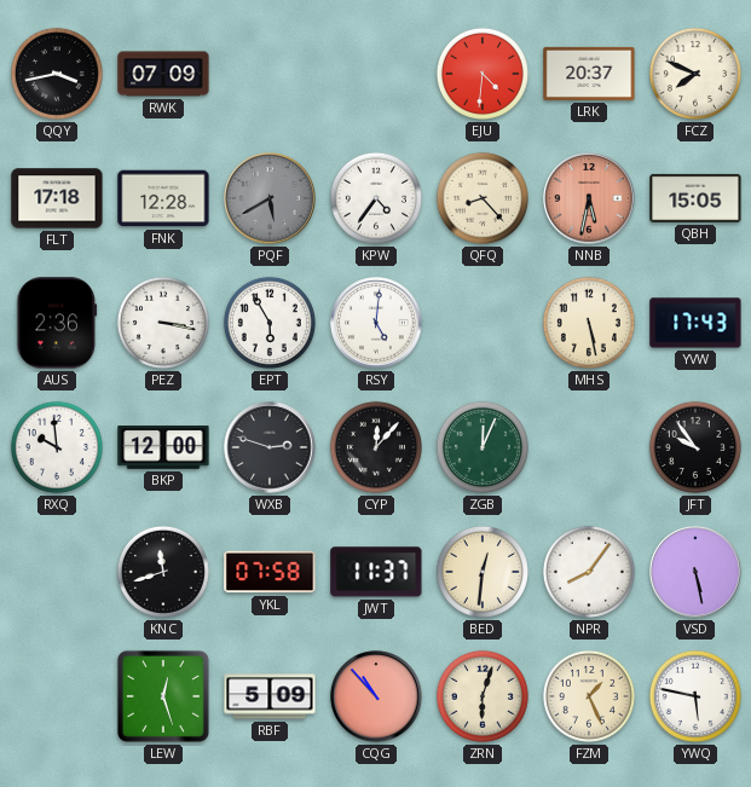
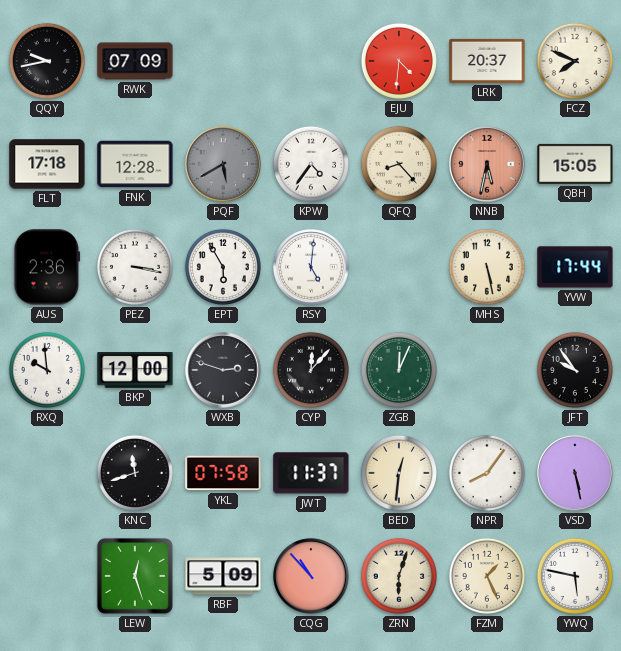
QQY: 3:43 -> 9:43 (47, 61)
YVW: 17:43 -> 17:44 (575, 267)
